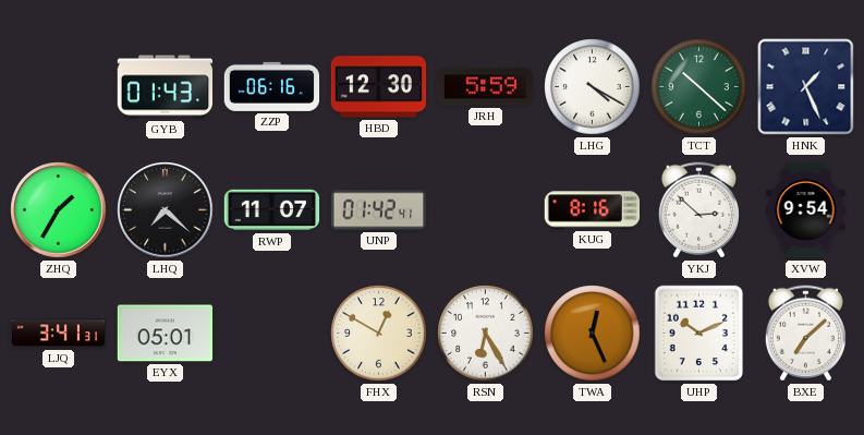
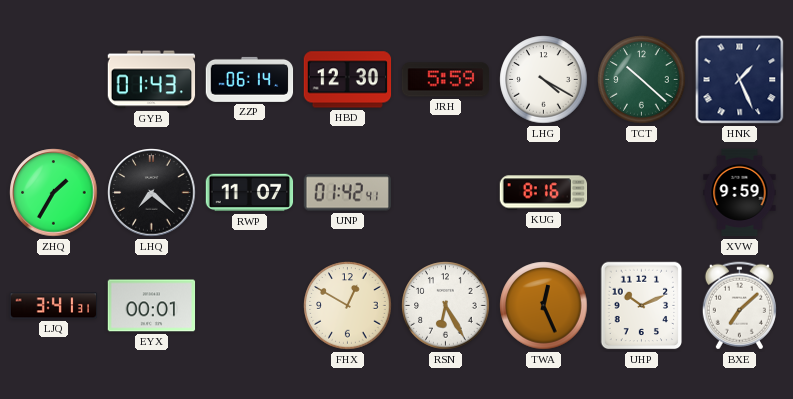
ZZP: 06:16 -> 06:14 (250, 79)
YKJ: 2:52 -> none (698, 210)
XVW: 9:54 -> 9:59 (740, 193)
EYX: 05:01 -> 00:01 (152, 306)
